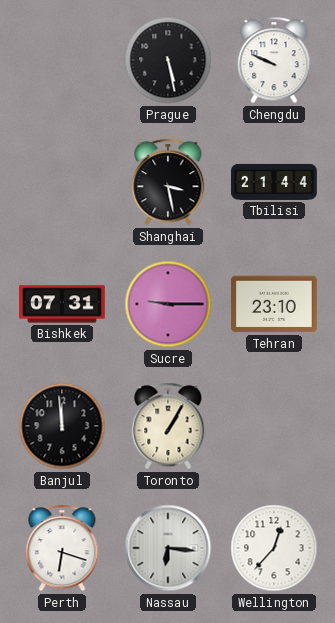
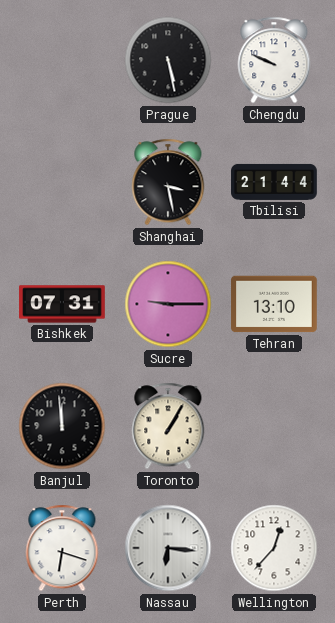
Tehran: 23:10 -> 13:10 (274, 304)
